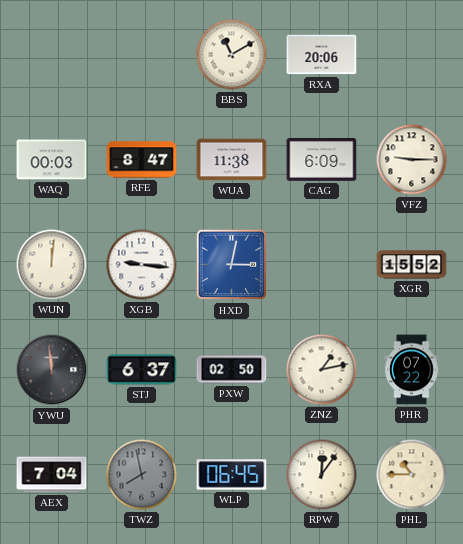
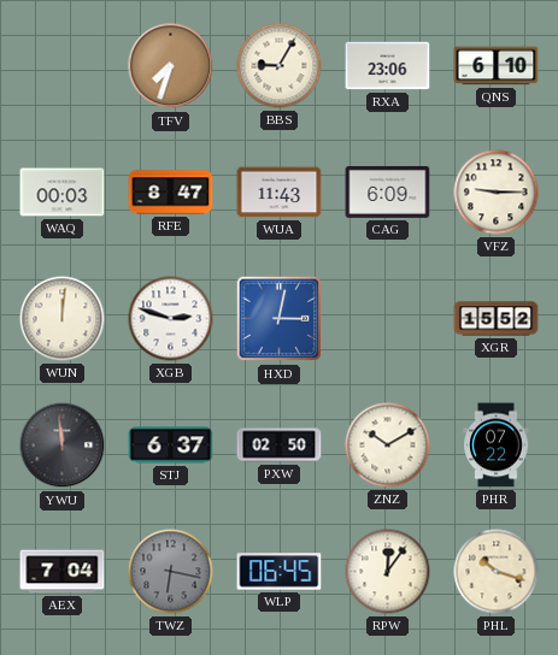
TFV: none -> 7:33 (171, 66)
BBS: 11:10 -> 9:05 (280, 66)
RXA: 20:06 -> 23:06 (388, 66)
QNS: none -> 6:10 (497, 66)
WUA: 11:38 -> 11:43 (280, 193)
XGB: 9:16 -> 2:48 (171, 319)
ZNZ: 1:13 -> 10:10 (388, 445)
TWZ: 7:58 -> 6:17 (171, 572)
PHL: 10:45 -> 10:18 (497, 572)
